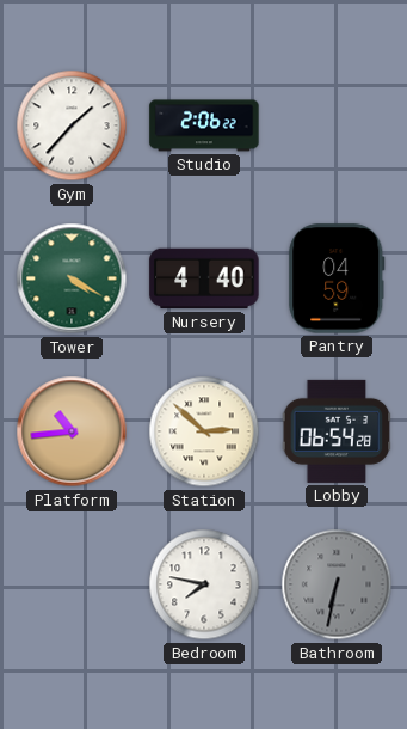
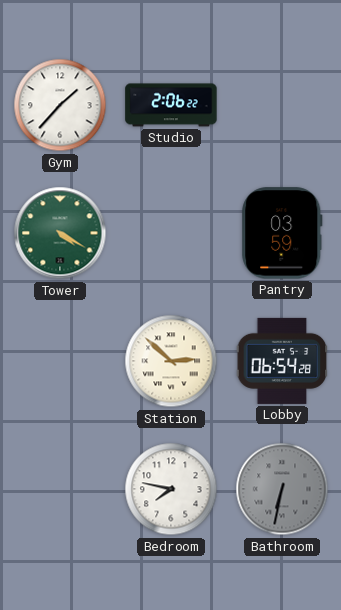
Nursery: 4:40 -> none (204, 278)
Pantry: 04:59 -> 03:59 (282, 233)
Platform: 10:44 -> none (72, 431)
